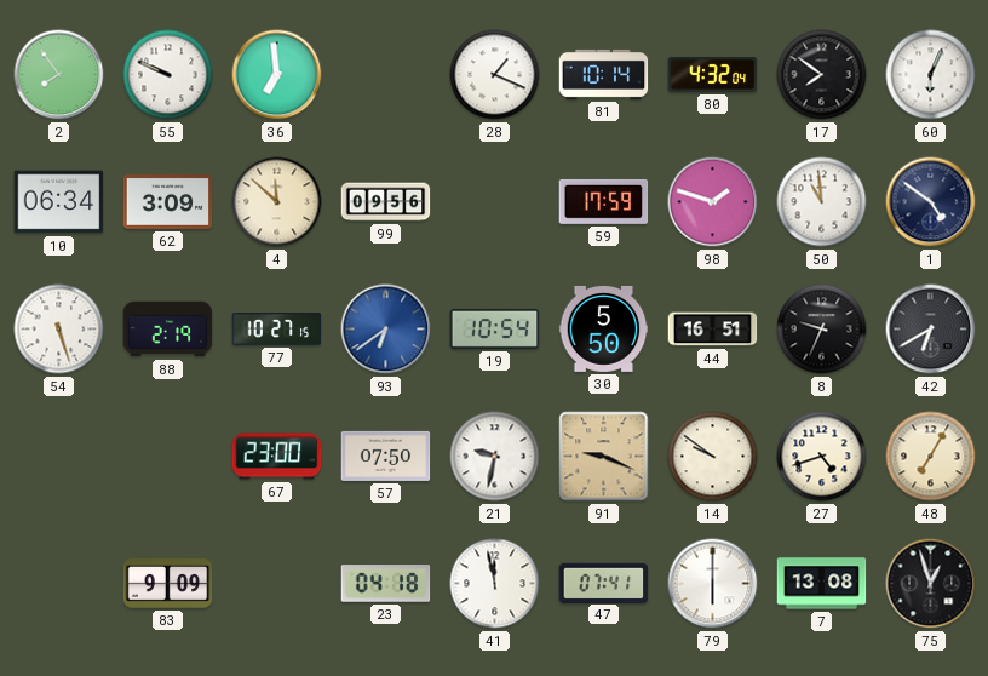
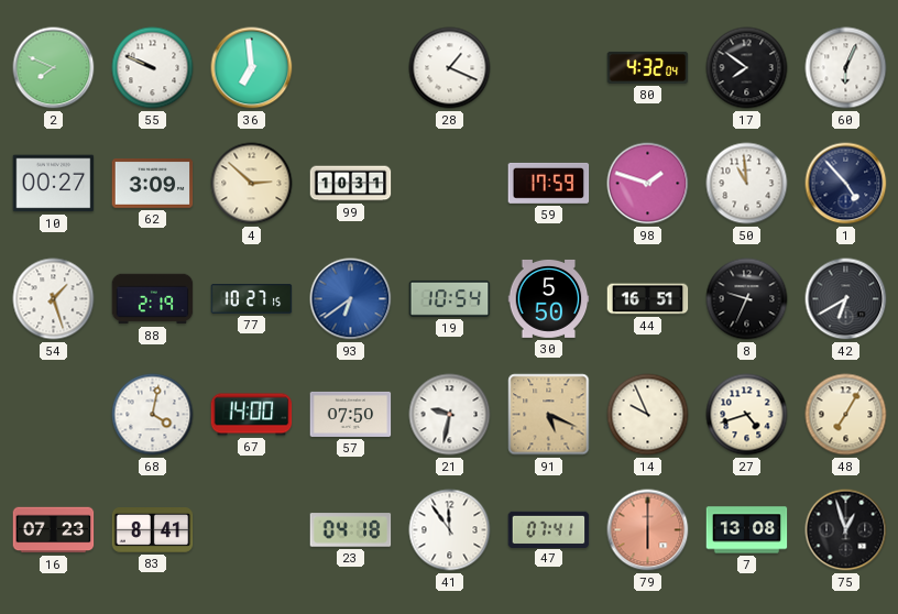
2: 7:54 -> 7:49 (54, 68)
81: 10:14 -> none (604, 74)
10: 06:34 -> 00:27 (54, 184)
4: 11:52 -> 2:52 (252, 184)
99: 09:56 -> 10:31 (351, 184)
1: 4:51 -> 4:53 (846, 184)
54: 5:27 -> 1:27 (54, 299)
68: none -> 4:02 (153, 415)
67: 23:00 -> 14:00 (252, 415)
91: 9:19 -> 5:19 (549, 415)
14: 9:51 -> 9:56 (648, 415)
16: none -> 07:23 (54, 530)
83: 9:09 -> 8:41 (153, 530)
41: 11:58 -> 11:54 (450, 530)
79 dial: white -> salmon (648, 530)
